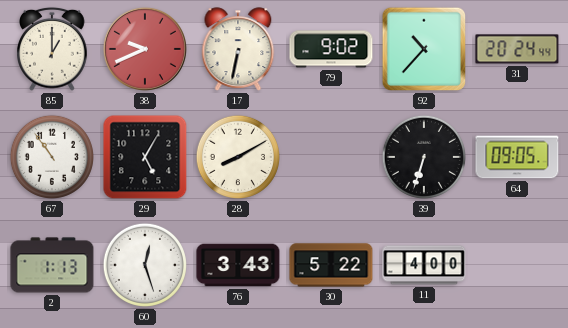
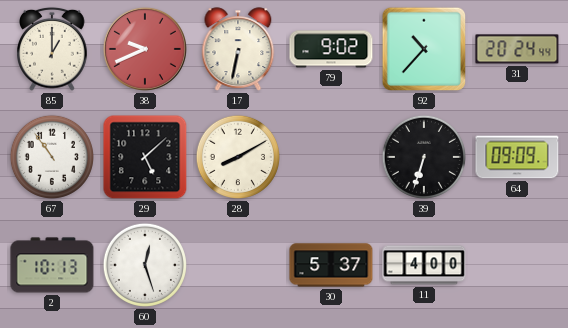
29: 5:05 -> 5:08 (145, 157)
64: 09:05 -> 09:09 (517, 157)
2: 1:13 -> 10:13 (52, 265)
76: 3:43 -> none (238, 265)
30: 5:22 -> 5:37 (331, 265)
